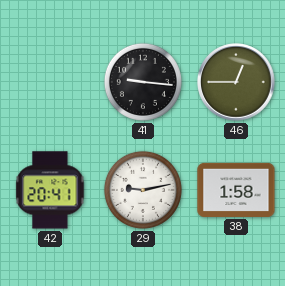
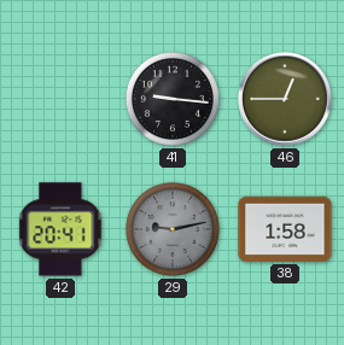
29 dial: white -> grey (173, 229)
